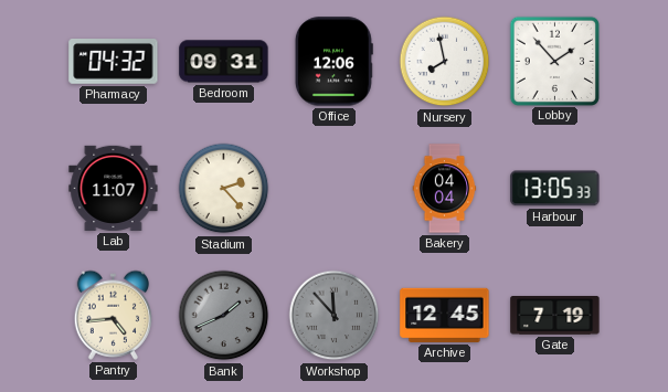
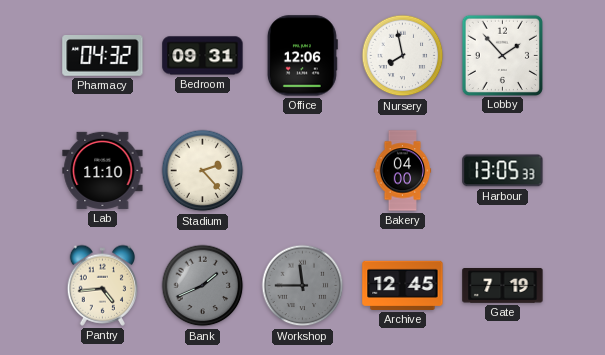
Lab: 11:07 -> 11:10 (103, 170)
Bakery: 04:04 -> 04:00 (403, 171)
Workshop: 11:53 -> 11:45 (303, 286)
